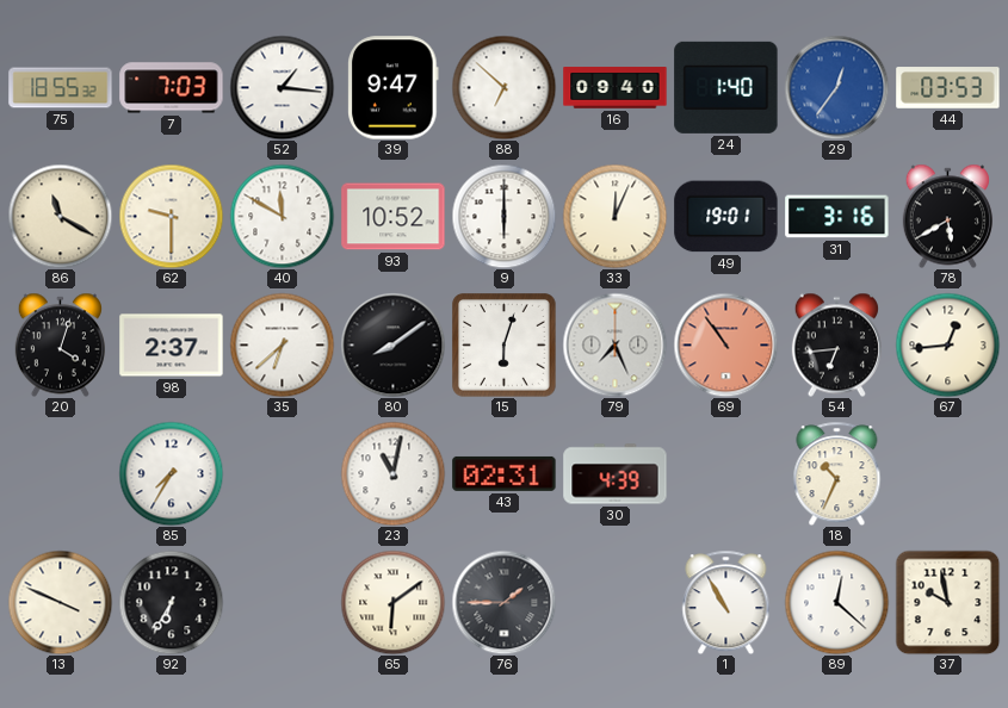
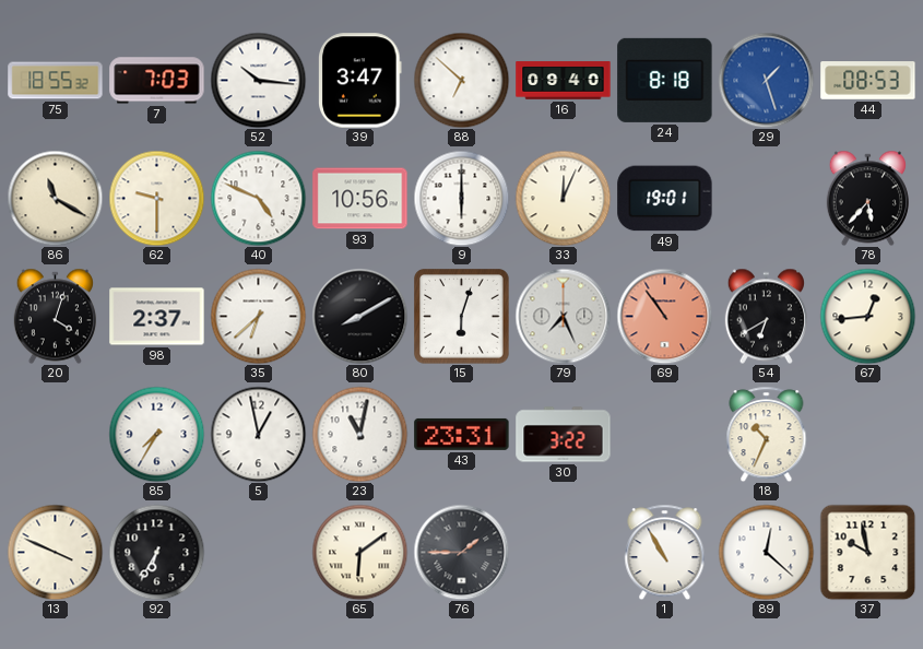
52: 1:16 -> 10:16 (258, 80)
39: 9:47 -> 3:47 (360, 81)
24: 1:40 -> 8:18 (665, 80)
29: 12:36 -> 1:27 (766, 80)
44: 03:53 -> 08:53 (868, 81)
40: 11:50 -> 4:49 (258, 198)
93: 10:52 -> 10:56 (360, 199)
31: 3:16 -> none (837, 217)
78: 5:40 -> 5:37 (867, 198)
80: 8:09 -> 8:10 (359, 316)
54: 6:44 -> 6:40 (766, 316)
5: none -> 12:58 (258, 434)
43: 02:31 -> 23:31 (462, 434)
30: 4:39 -> 3:22 (564, 435)
